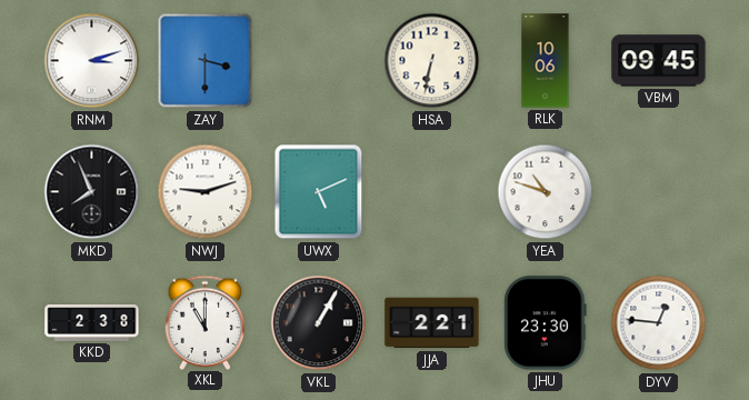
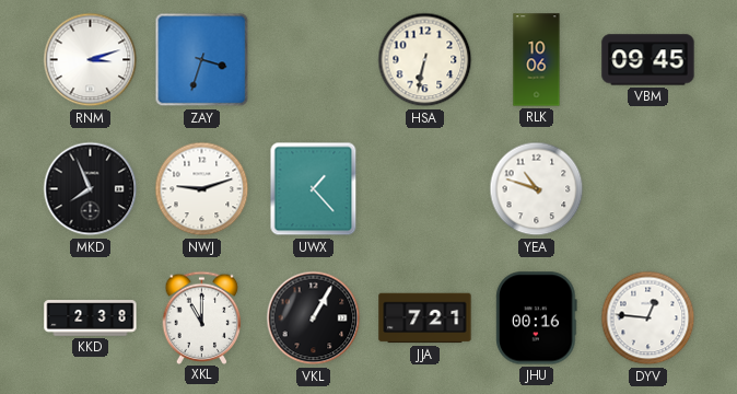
ZAY: 3:30 -> 3:33 (202, 60)
UWX: 5:11 -> 1:23 (314, 189)
JJA: 2:21 -> 7:21 (425, 318)
JHU: 23:30 -> 00:16 (537, 318)
